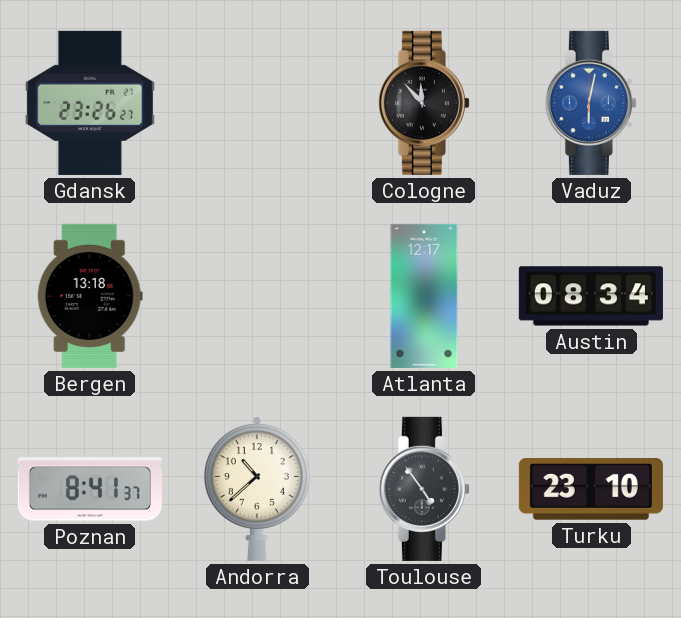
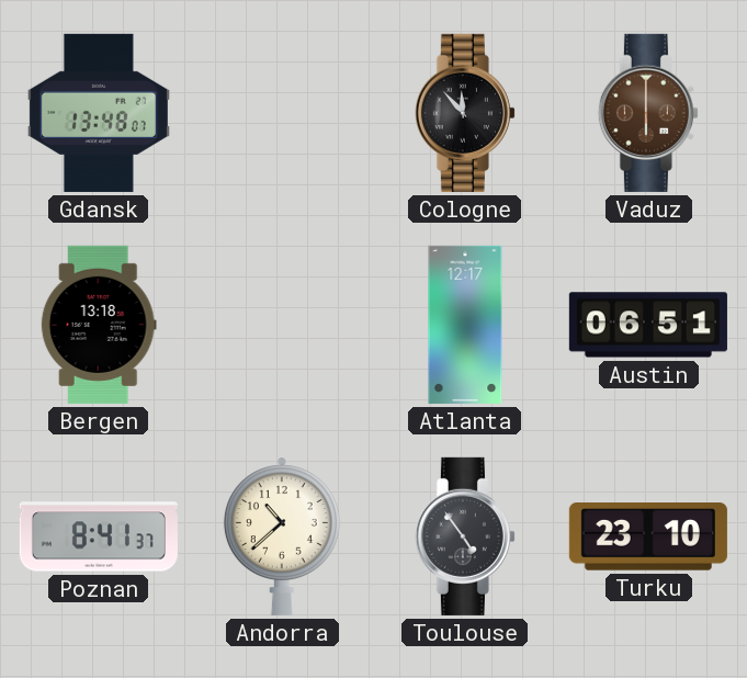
Gdansk: 23:26 -> 13:48 (99, 113)
Vaduz: 6:02 -> 6:00 (648, 113)
Vaduz dial: blue -> brown (648, 113)
Austin: 08:34 -> 06:51 (648, 325)
